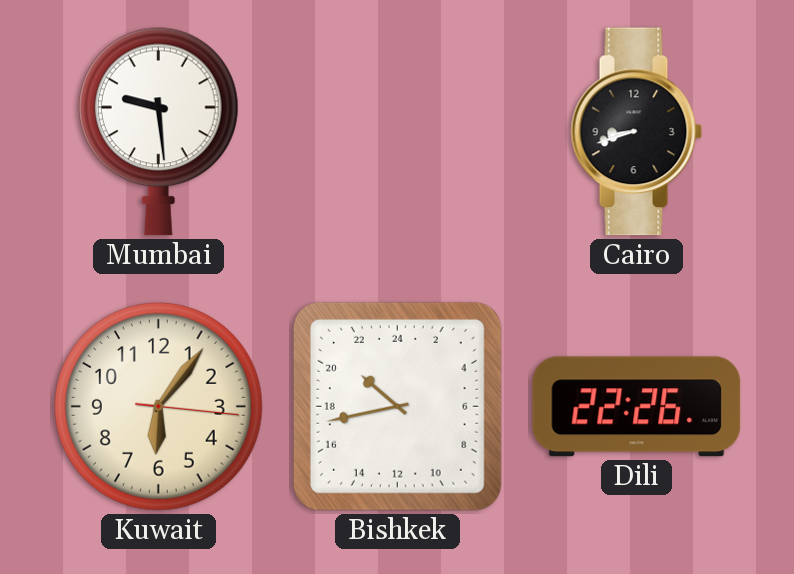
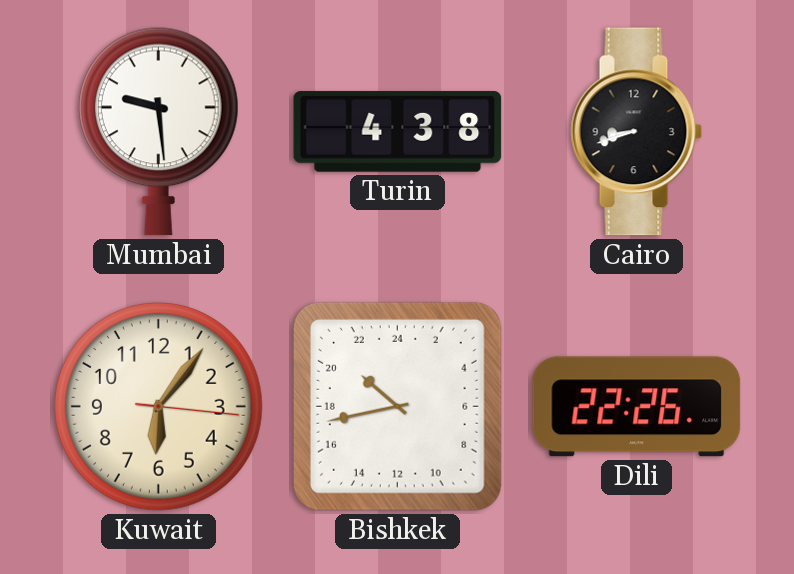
Turin: none -> 4:38 (398, 132)
